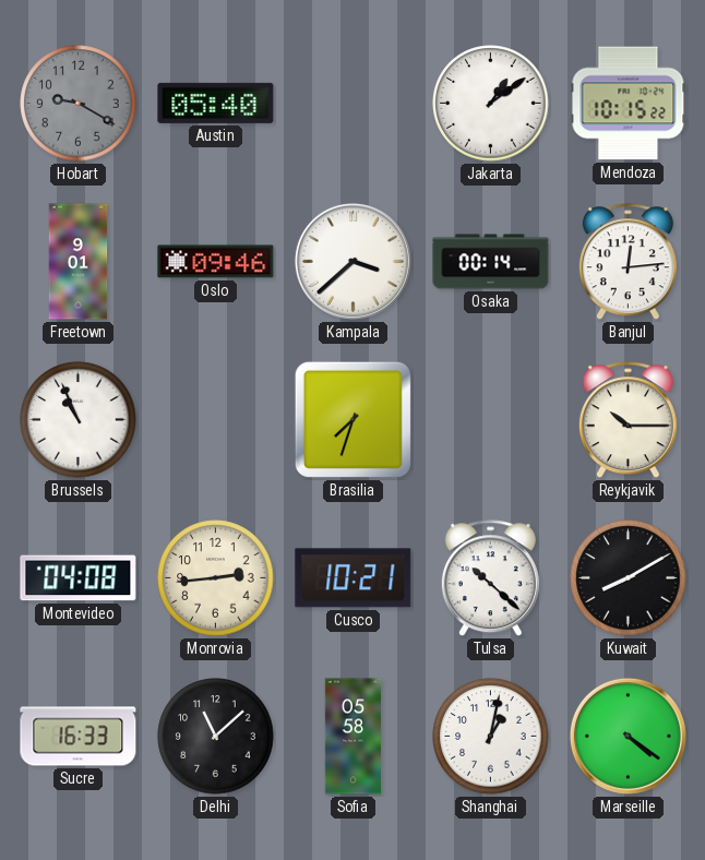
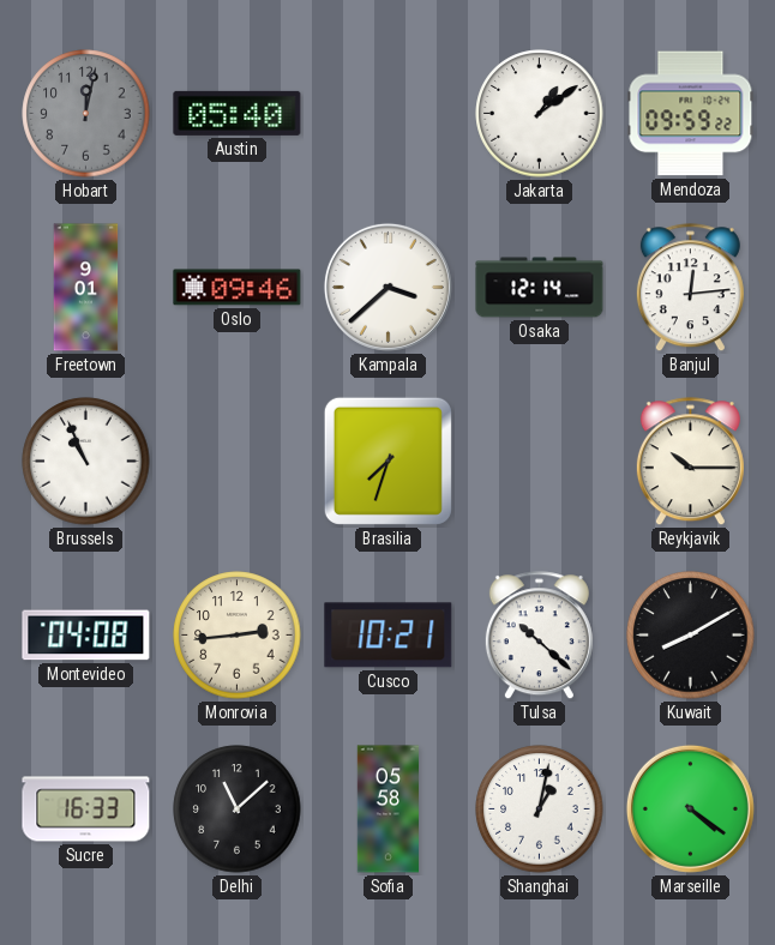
Hobart: 9:20 -> 12:02 (86, 114)
Mendoza: 10:15 -> 09:59 (691, 114)
Osaka: 00:14 -> 12:14 (540, 288)
